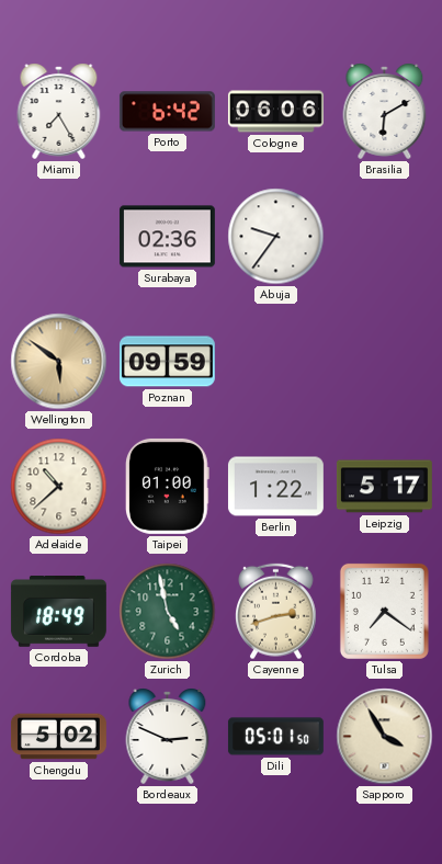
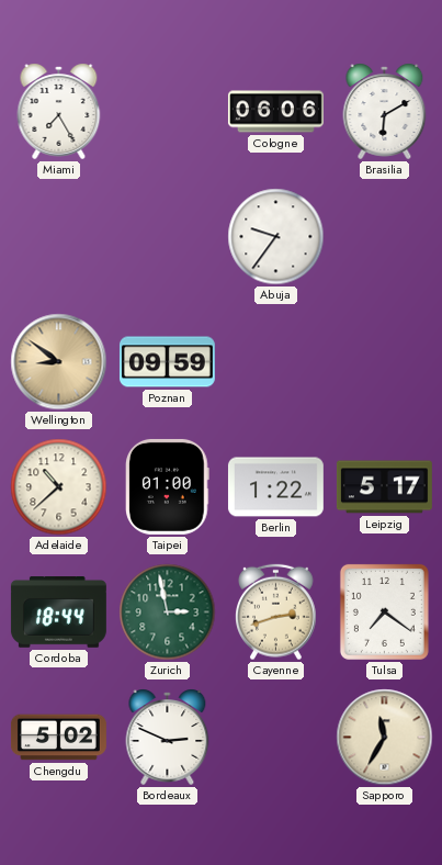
Porto: 6:42 -> none (167, 112)
Surabaya: 02:36 -> none (167, 237)
Wellington: 5:51 -> 8:51 (59, 362)
Cordoba: 18:49 -> 18:44 (58, 613)
Zurich: 4:58 -> 2:58 (168, 613)
Dili: 05:01 -> none (275, 737)
Sapporo: 3:55 -> 11:35 (385, 738)
